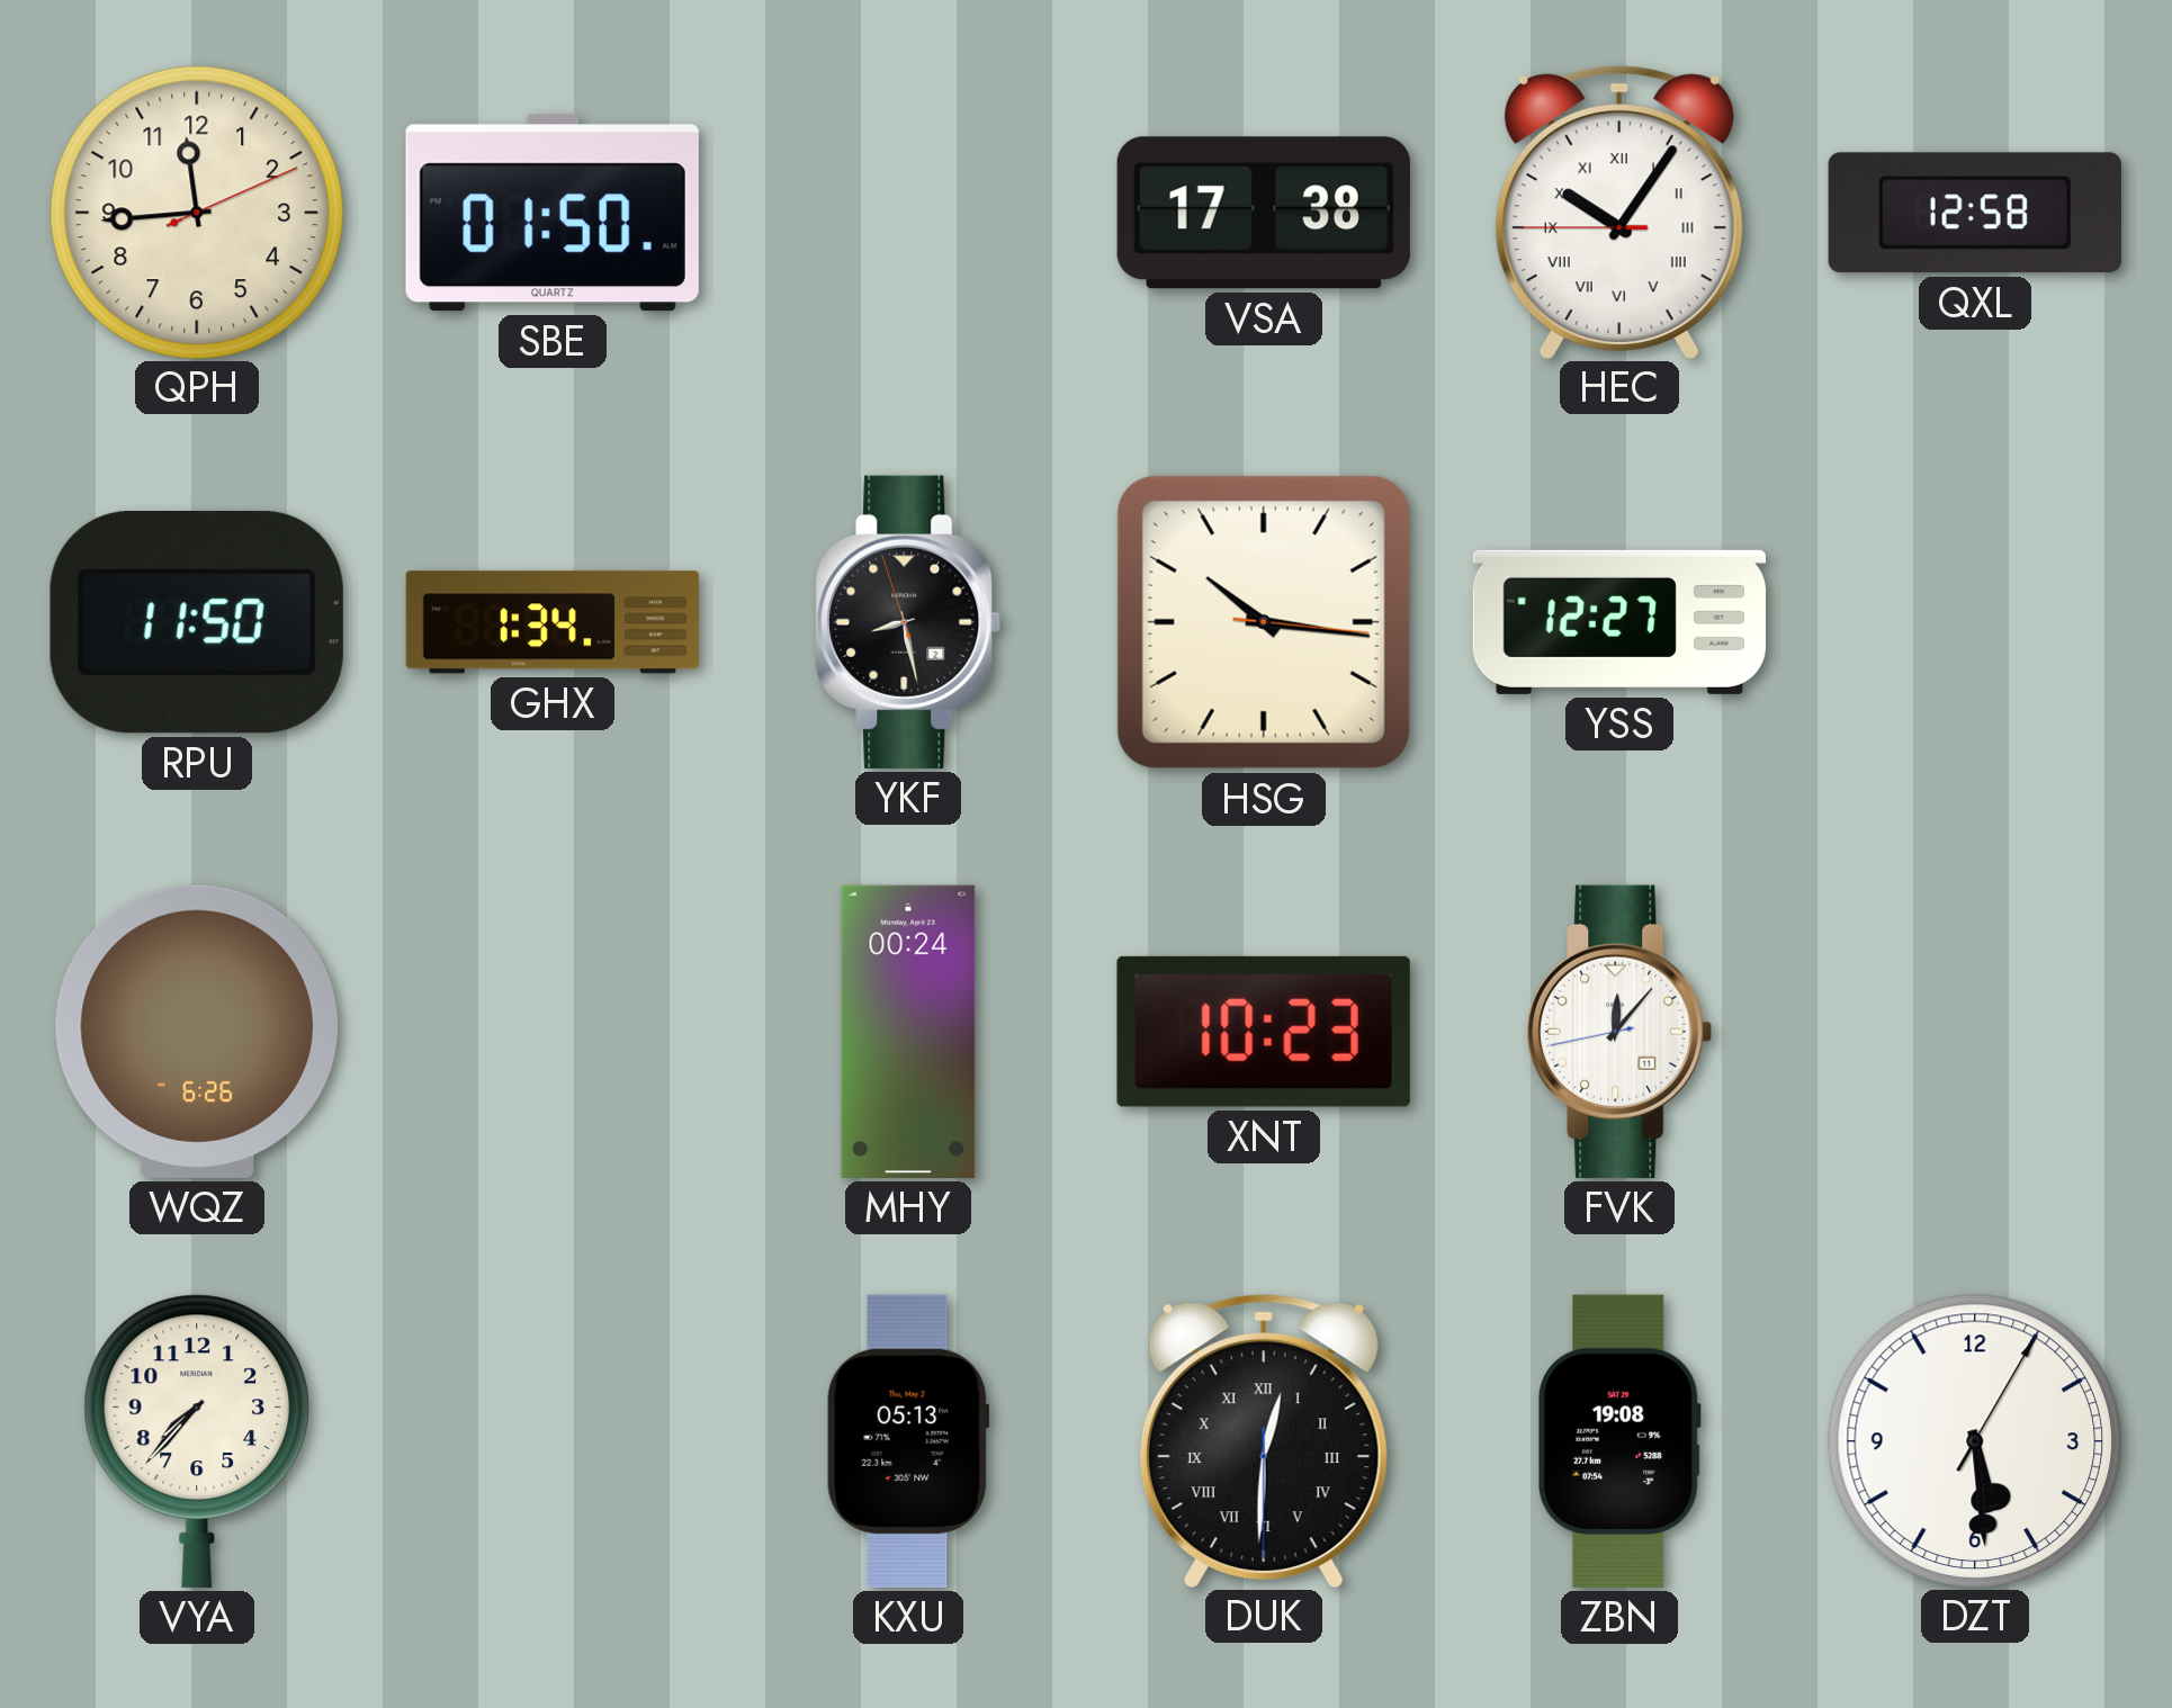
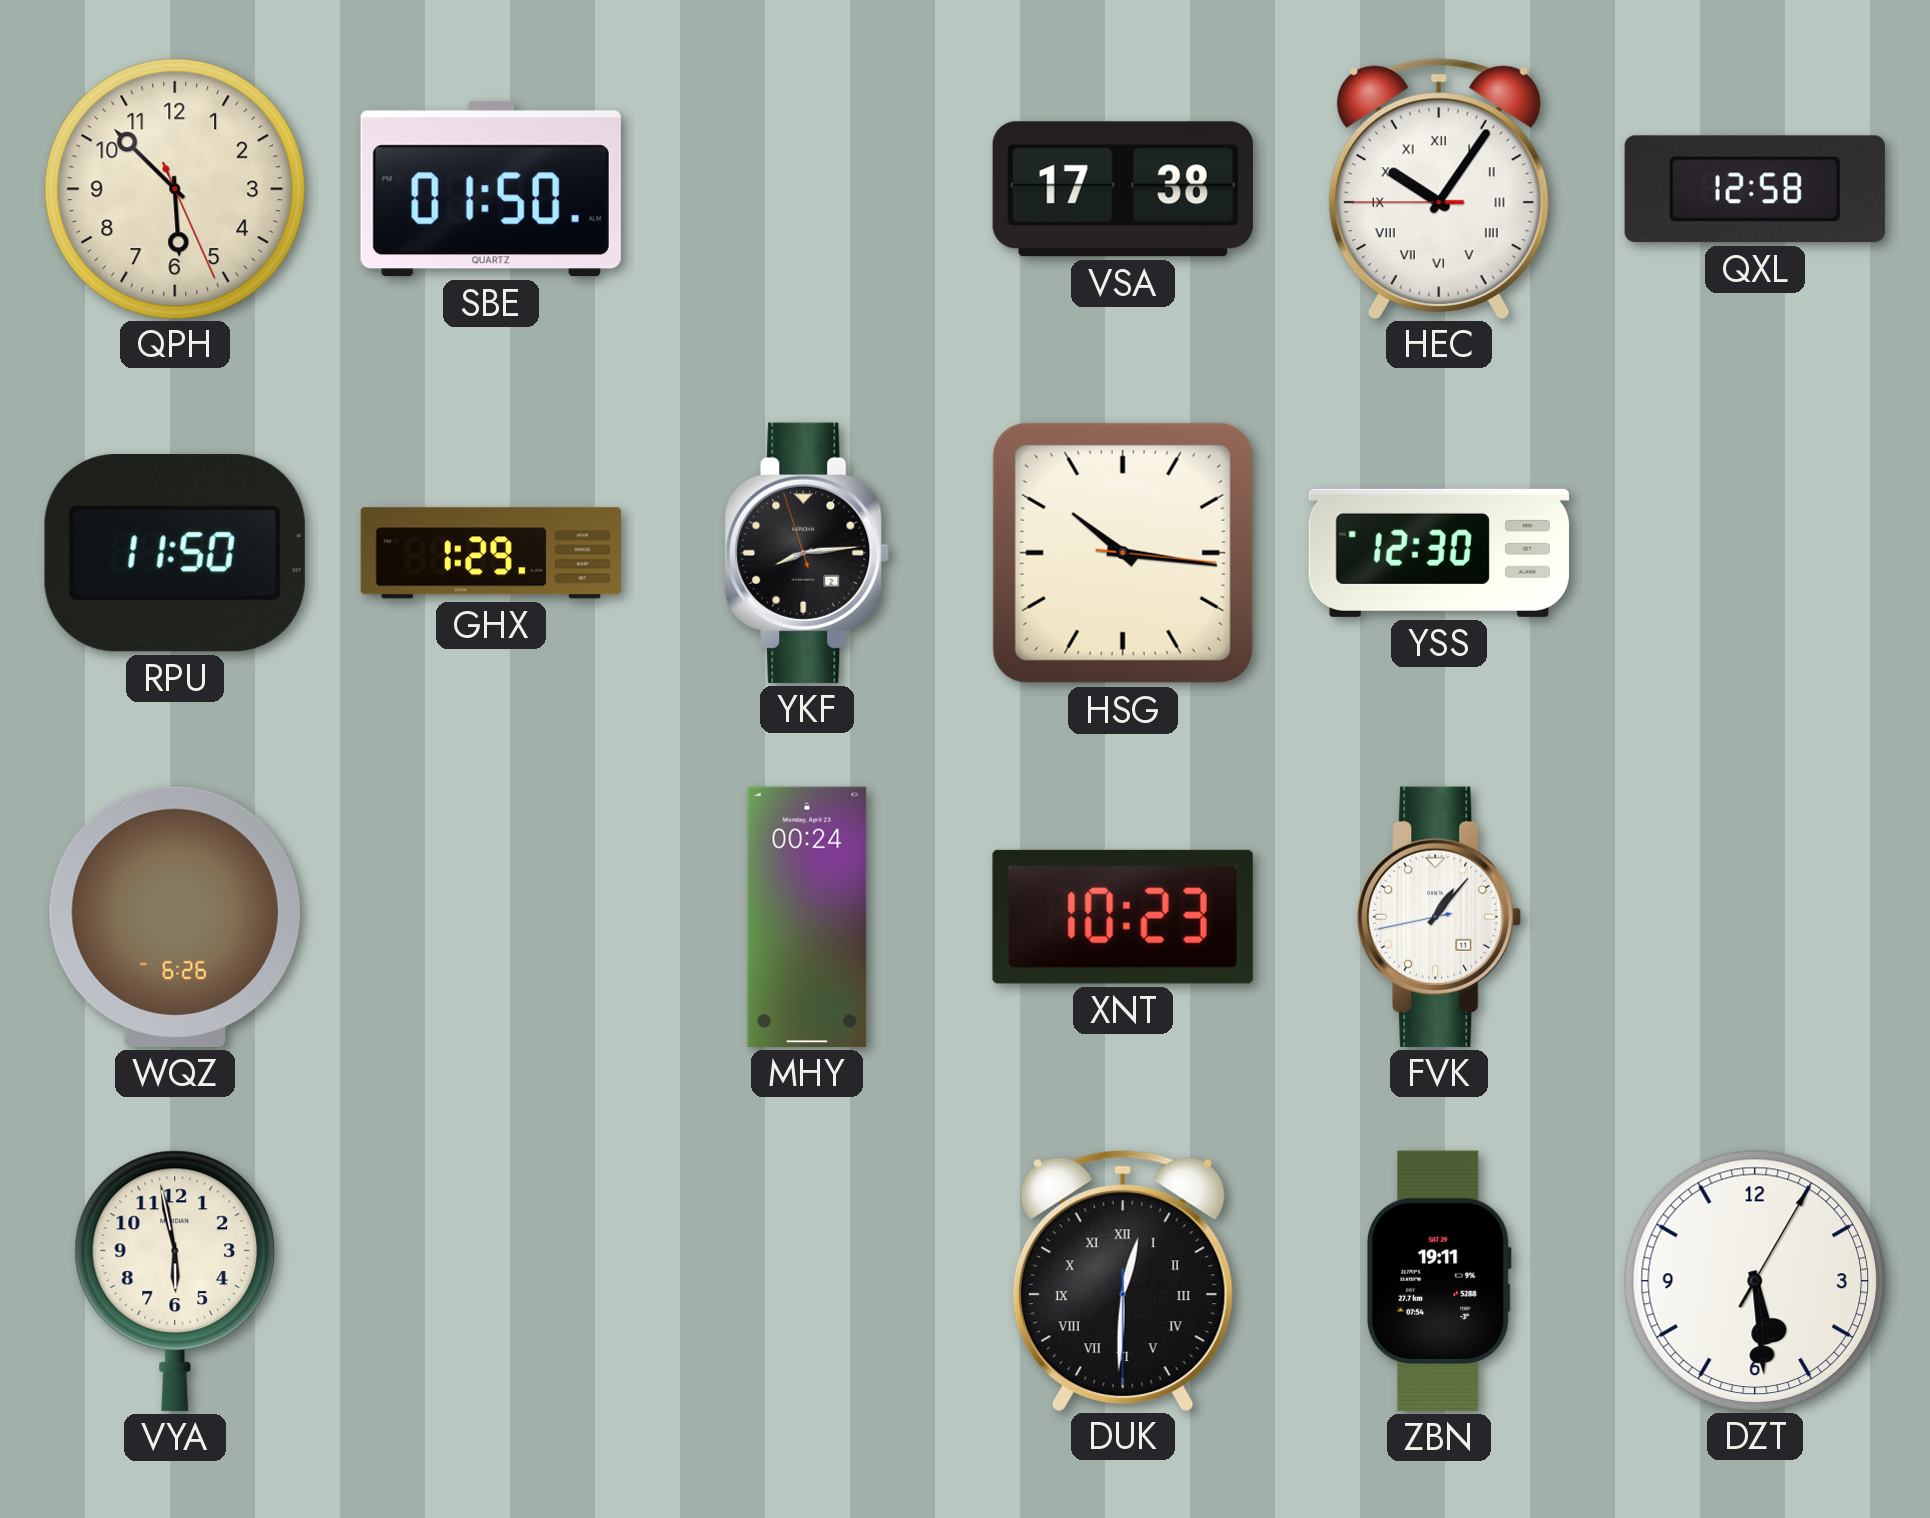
QPH: 11:44 -> 5:52 (174, 188)
GHX: 1:34 -> 1:29 (491, 553)
YKF: 8:27 -> 8:13 (807, 553)
YSS: 12:27 -> 12:30 (1439, 553)
FVK: 12:06 -> 1:06 (1439, 917)
VYA: 7:37 -> 5:58 (175, 1281)
KXU: 05:13 -> none (908, 1441)
ZBN: 19:08 -> 19:11 (1440, 1281)
